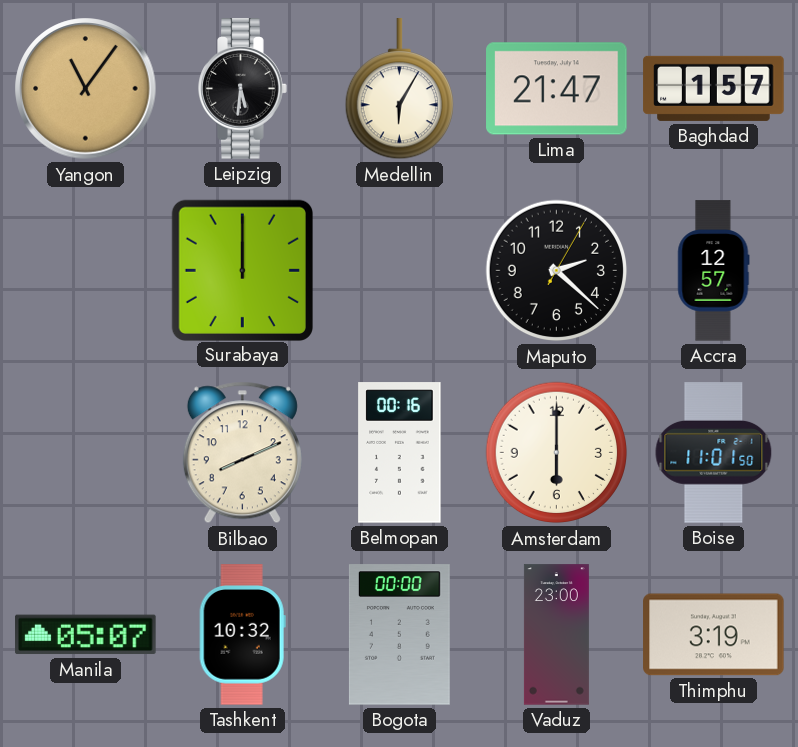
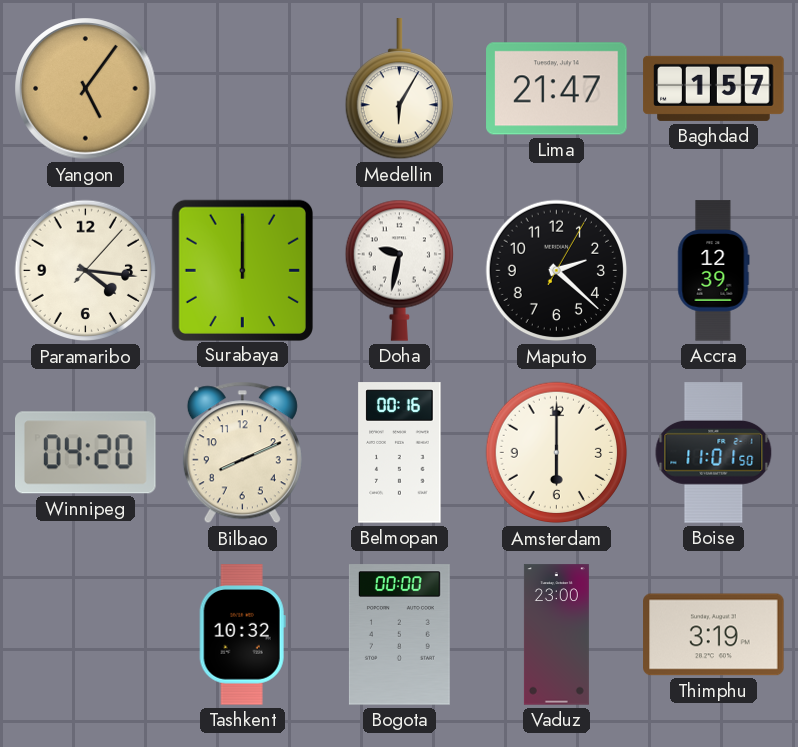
Yangon: 11:06 -> 5:06 (86, 89)
Leipzig: 5:31 -> none (243, 89)
Paramaribo: none -> 4:16 (86, 271)
Doha: none -> 9:32 (399, 270)
Accra: 12:57 -> 12:39 (714, 271)
Winnipeg: none -> 04:20 (86, 453)
Manila: 05:07 -> none (86, 635)
